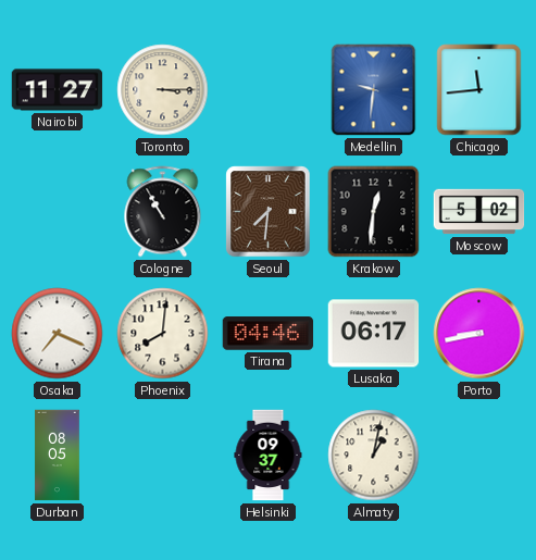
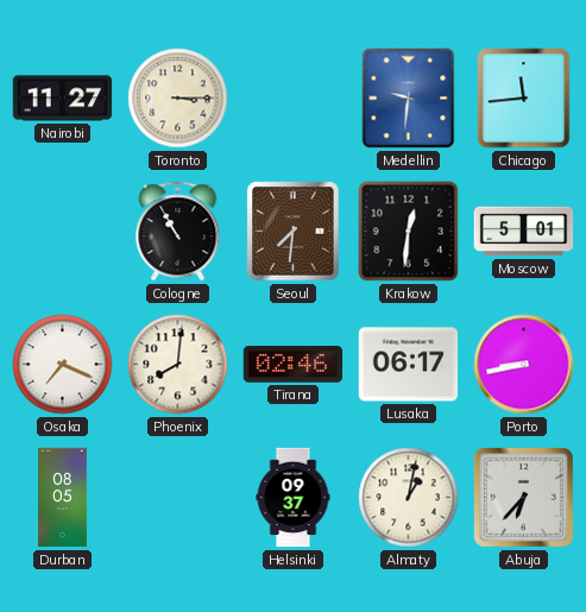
Moscow: 5:02 -> 5:01 (524, 232)
Tirana: 04:46 -> 02:46 (294, 365)
Abuja: none -> 6:37 (523, 497)
